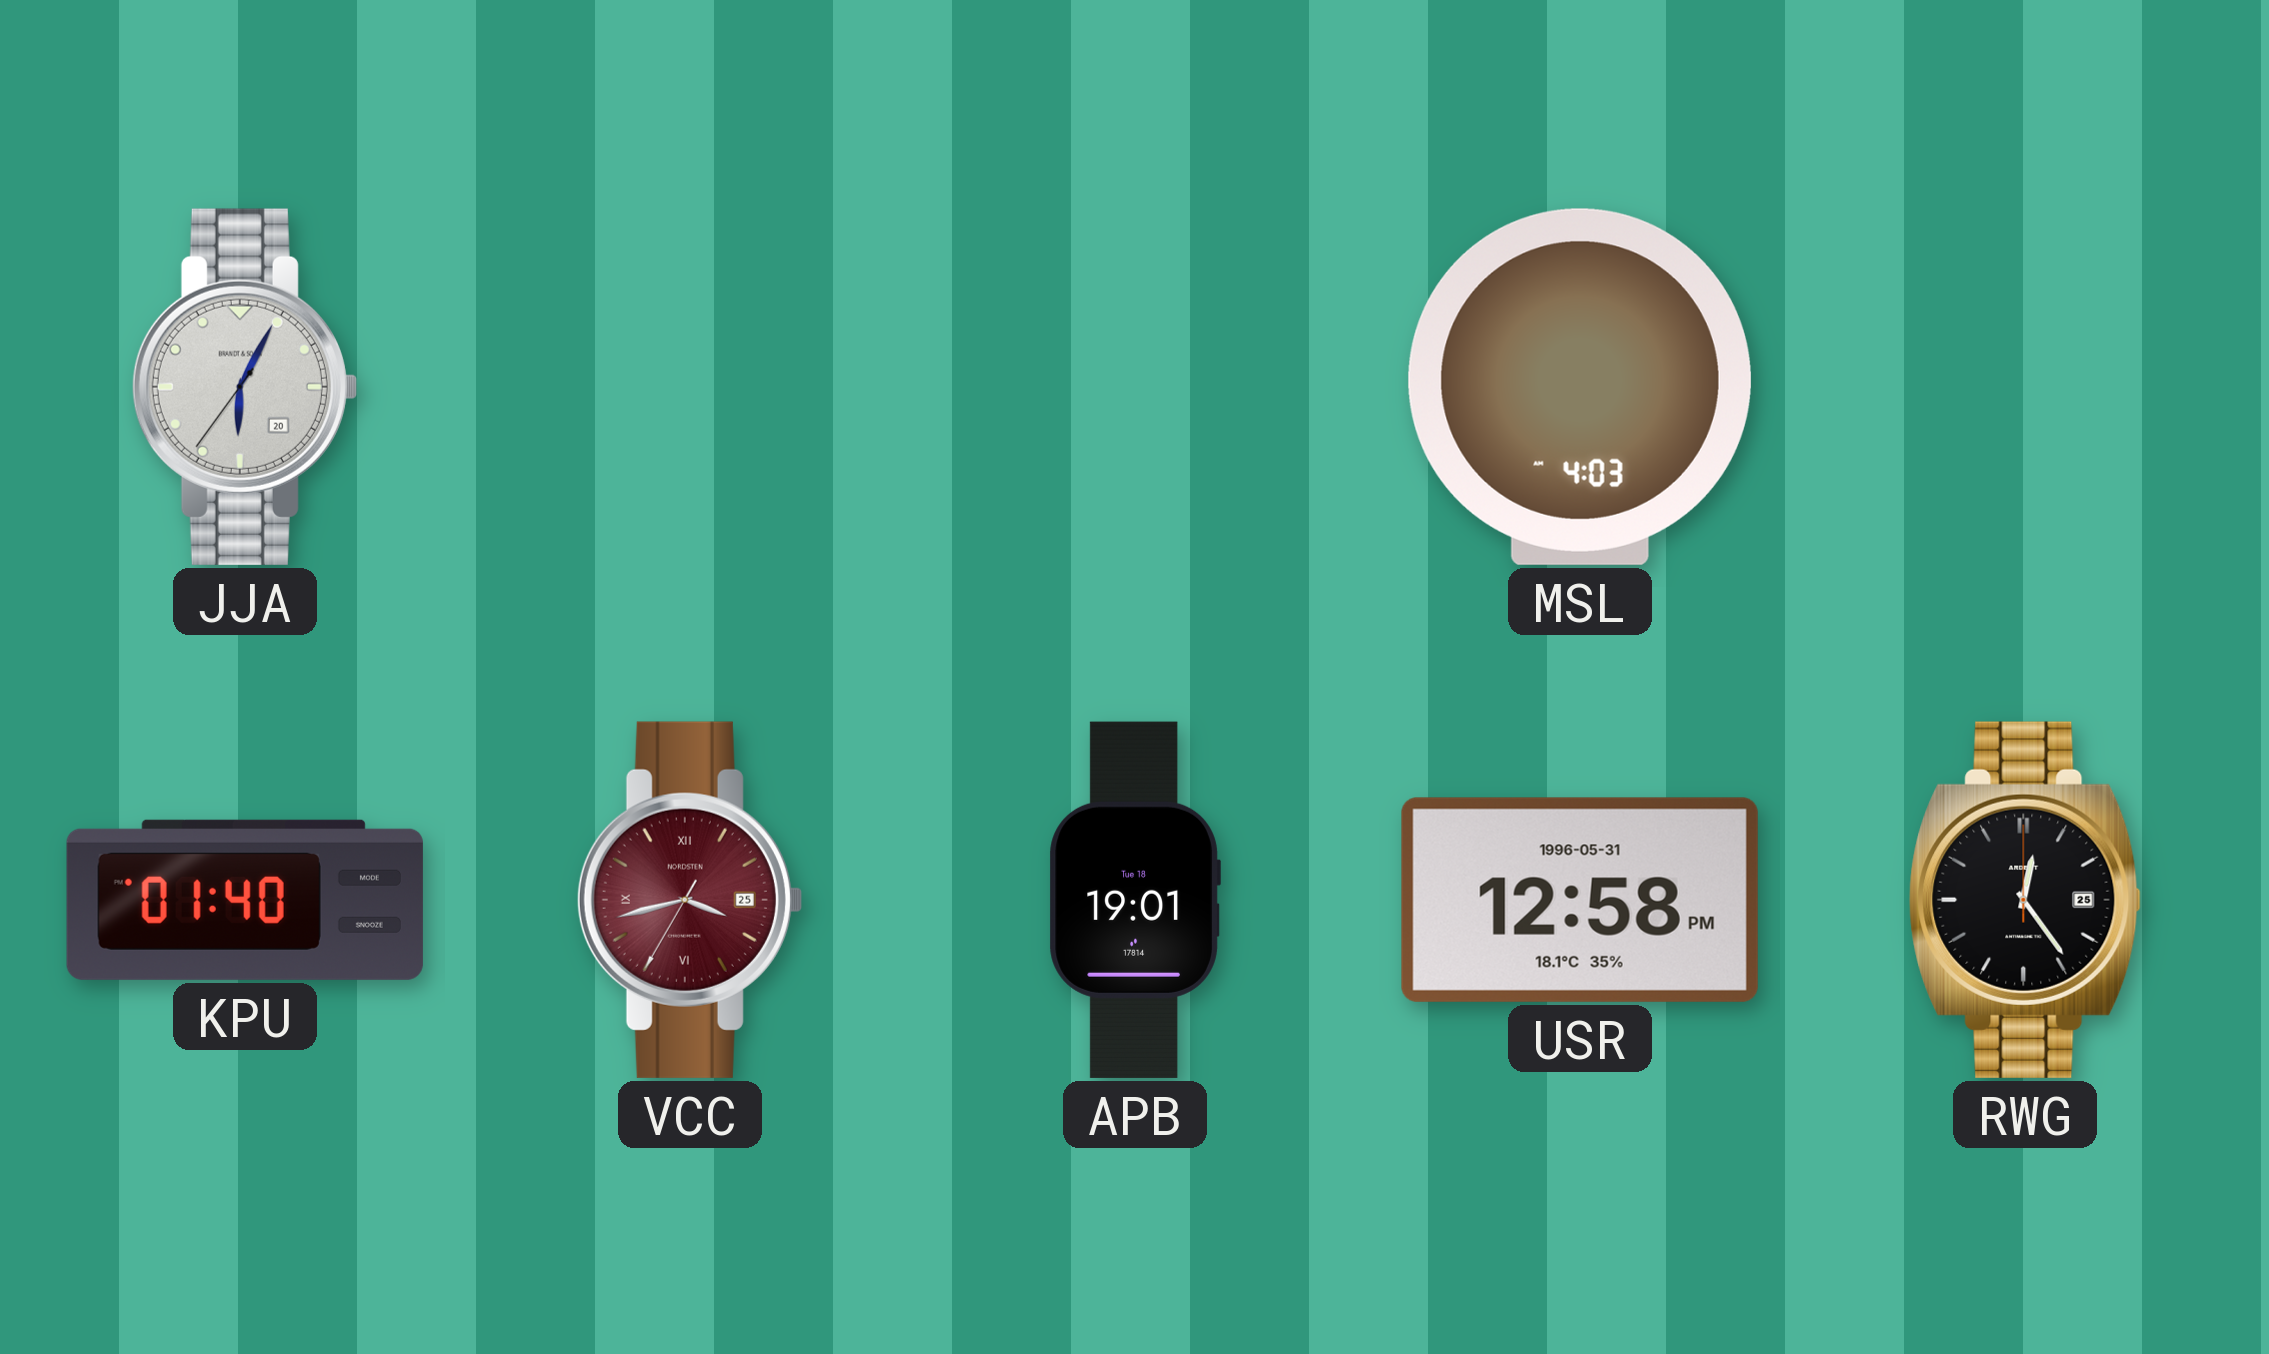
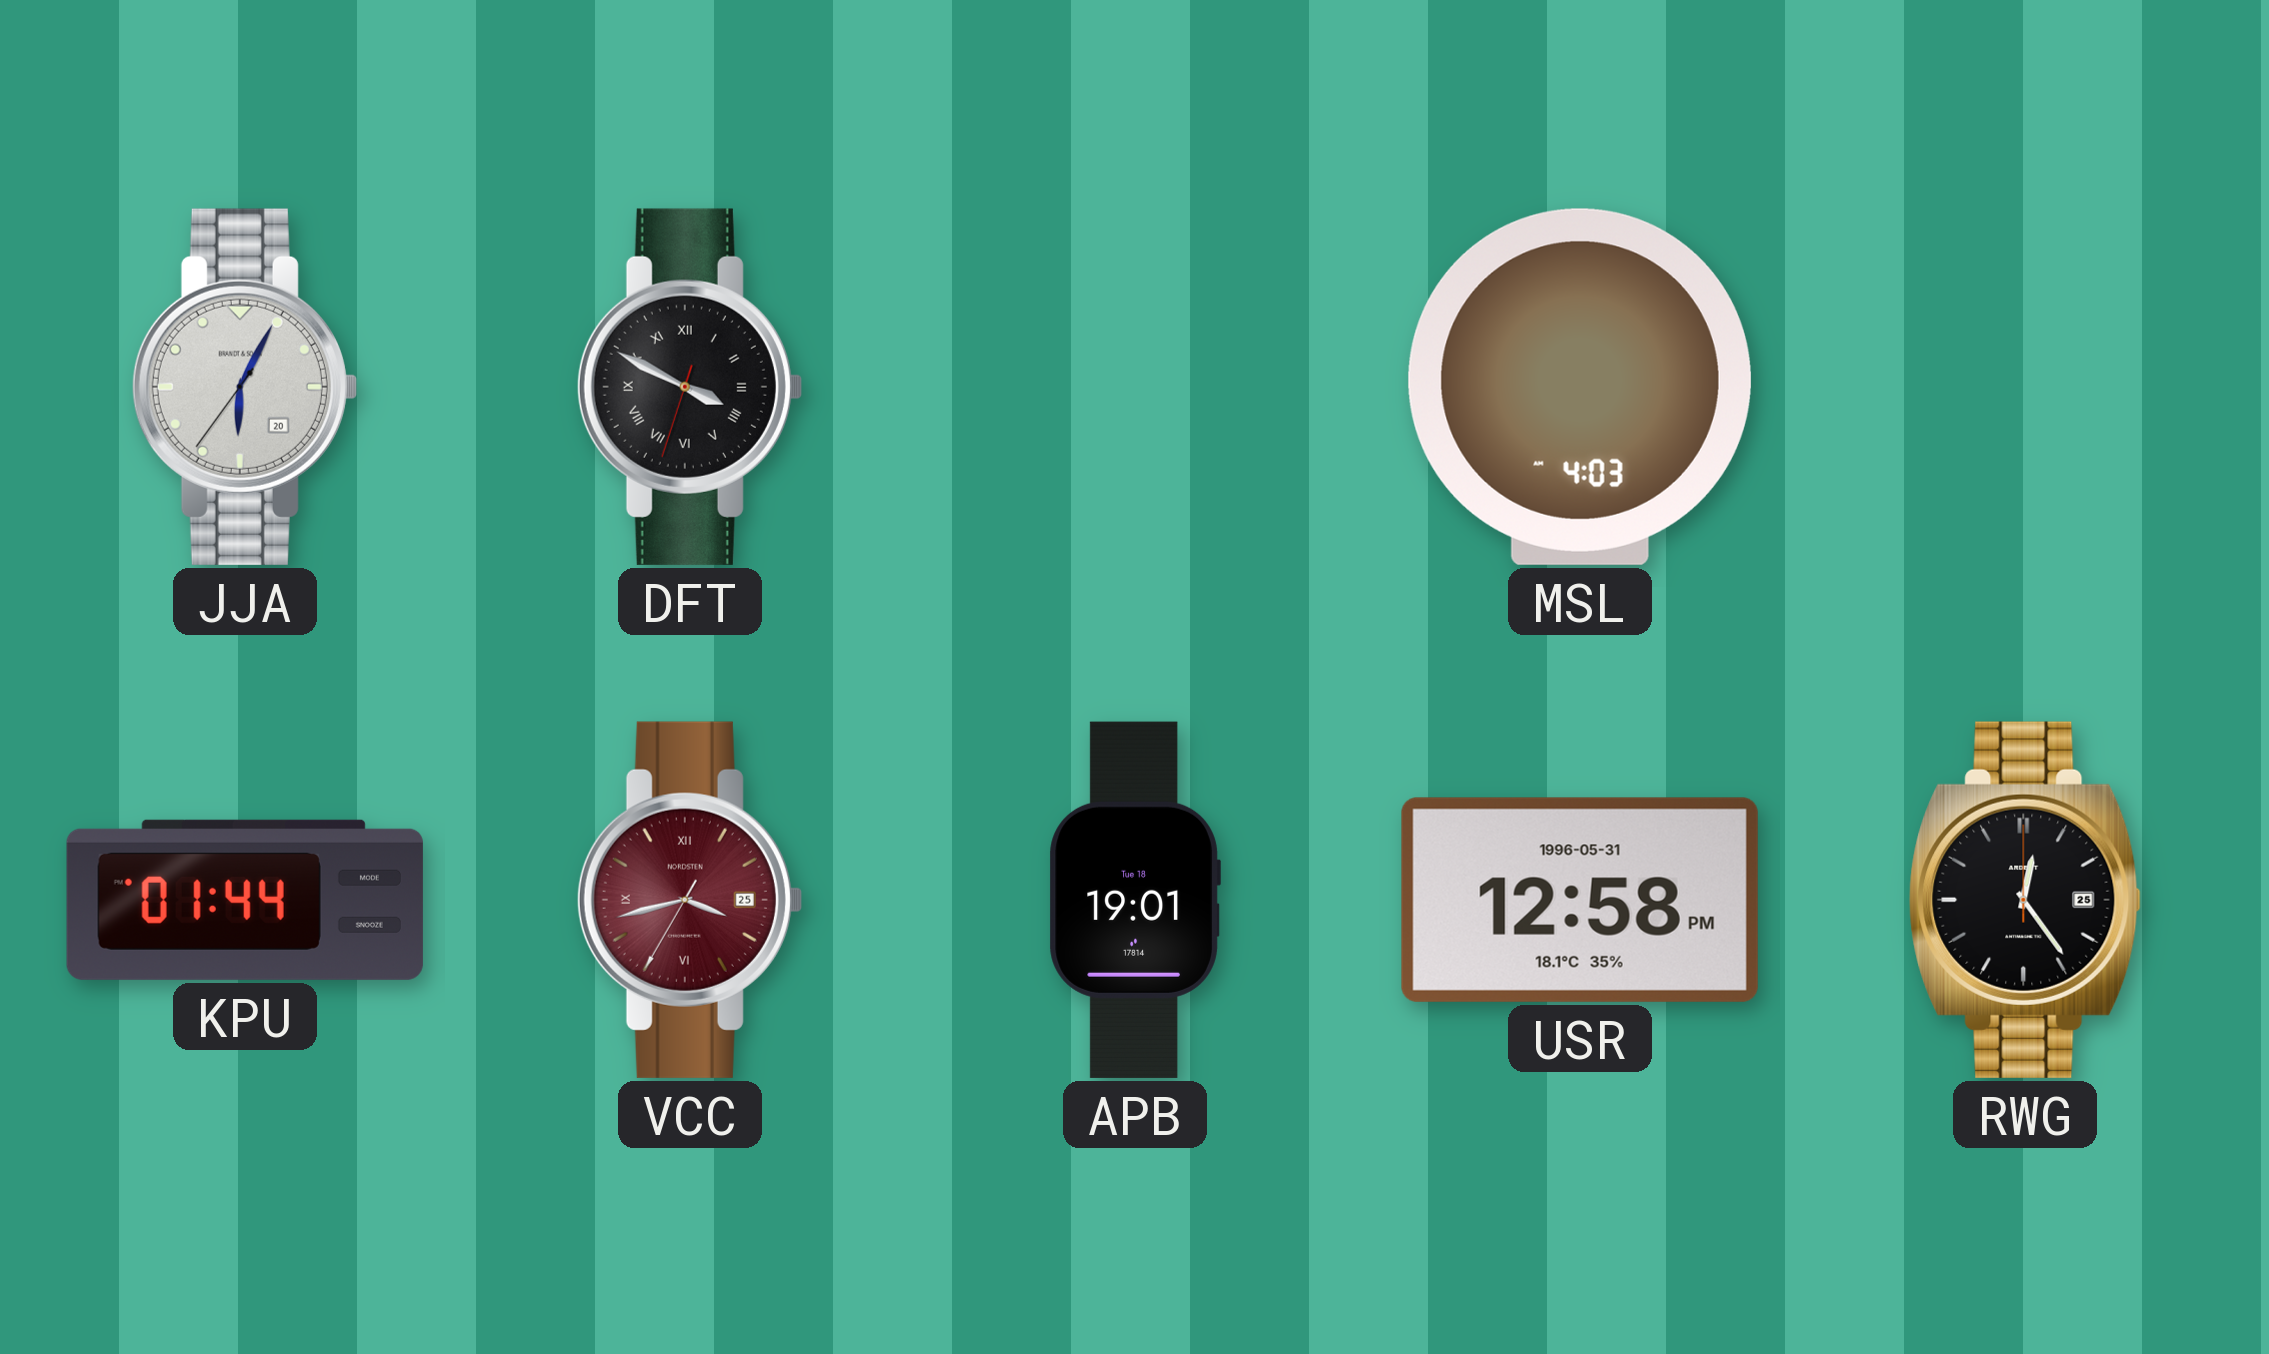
DFT: none -> 3:49 (689, 387)
KPU: 01:40 -> 01:44 (245, 900)
